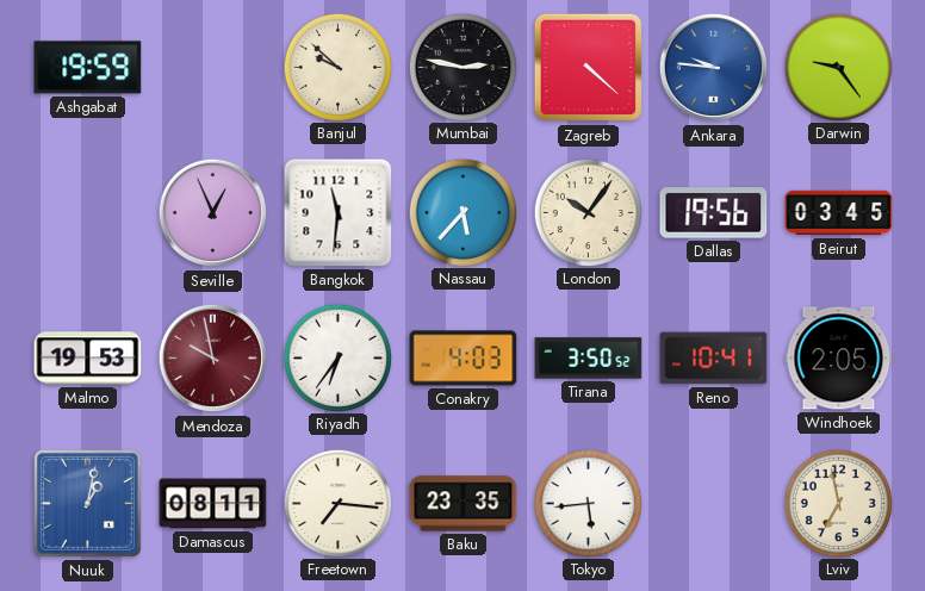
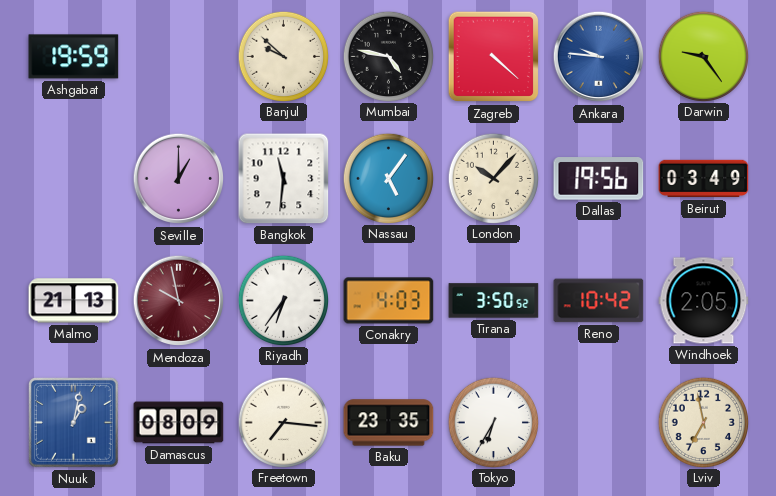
Mumbai: 2:47 -> 4:47 (388, 56)
Seville: 12:56 -> 1:00 (179, 179)
Nassau: 5:37 -> 5:06 (388, 178)
London: 10:06 -> 10:07 (493, 178)
Beirut: 03:45 -> 03:49 (704, 179)
Malmo: 19:53 -> 21:13 (74, 301)
Reno: 10:41 -> 10:42 (599, 301)
Damascus: 08:11 -> 08:09 (179, 423)
Tokyo: 5:44 -> 6:35 (493, 422)
